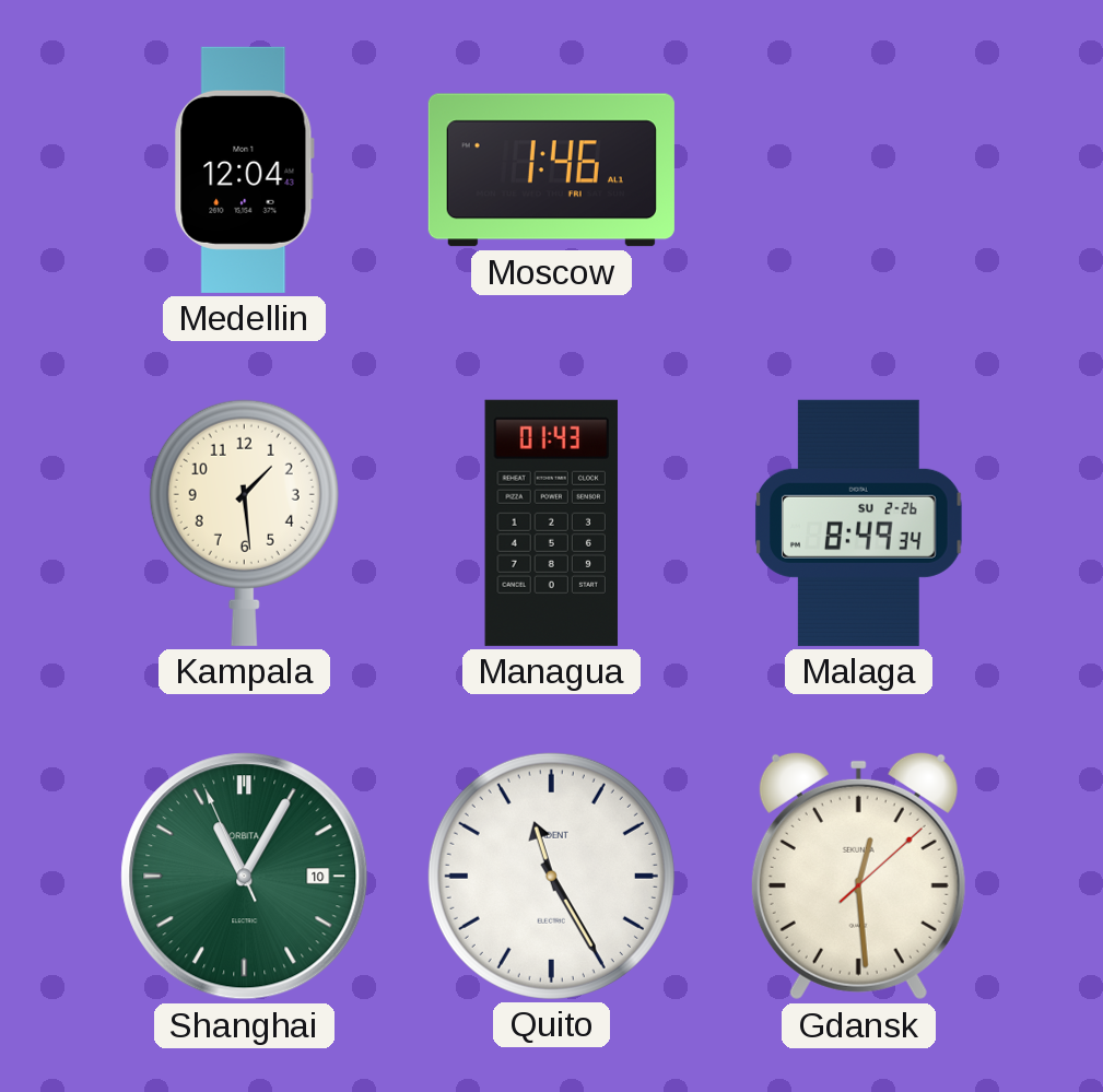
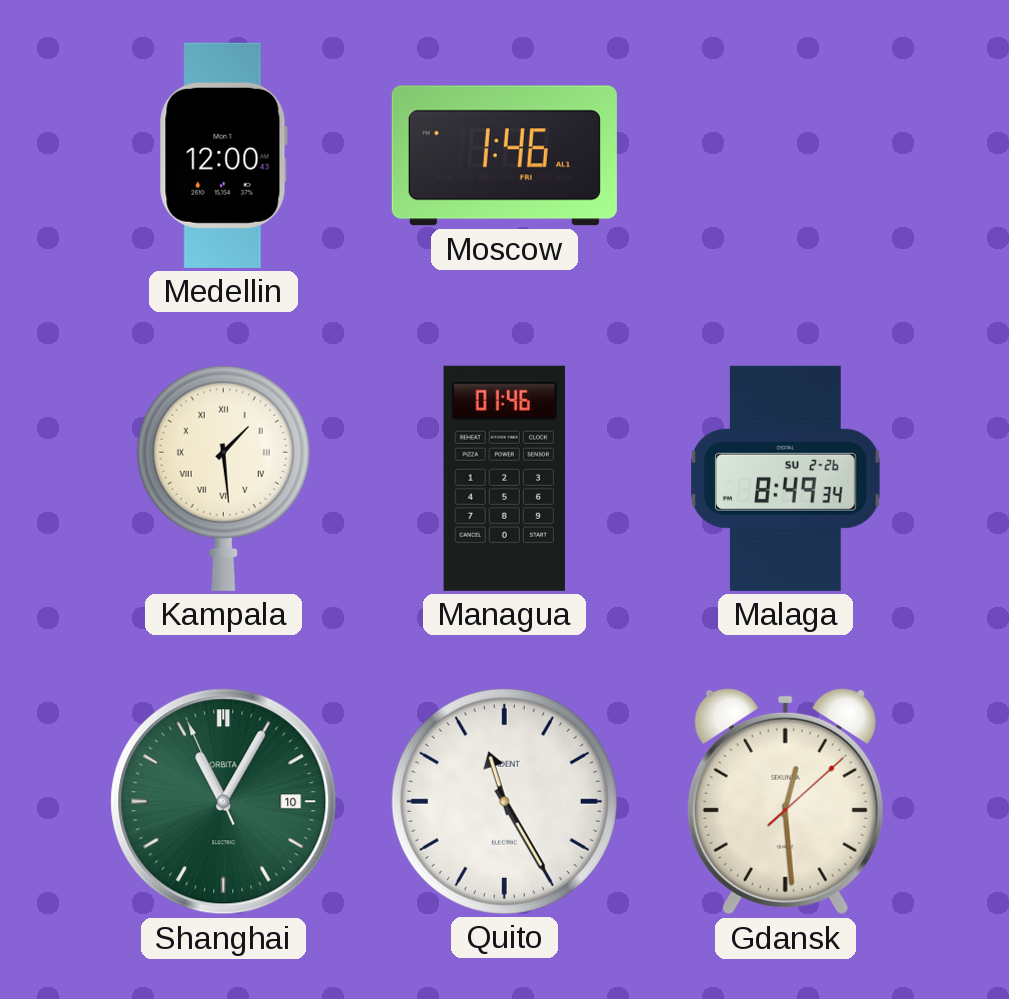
Medellin: 12:04 -> 12:00 (223, 155)
Kampala numerals: Arabic -> Roman (223, 478)
Managua: 01:43 -> 01:46 (504, 478)
